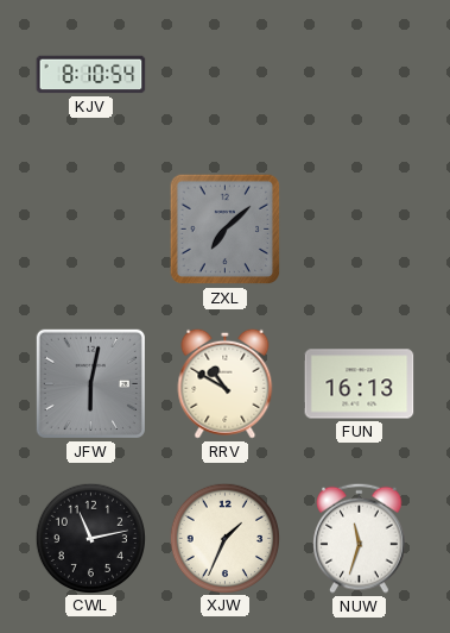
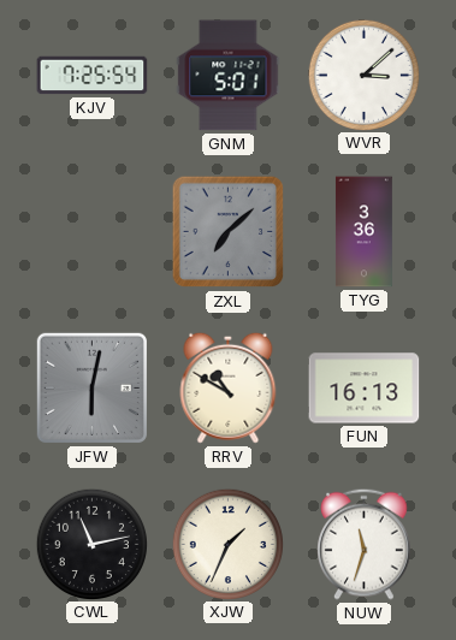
KJV: 8:10 -> 7:25 (93, 76)
GNM: none -> 5:01 (229, 76)
WVR: none -> 3:08 (363, 75)
TYG: none -> 3:36 (363, 232)
